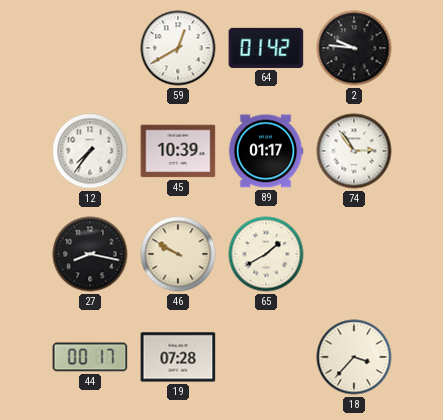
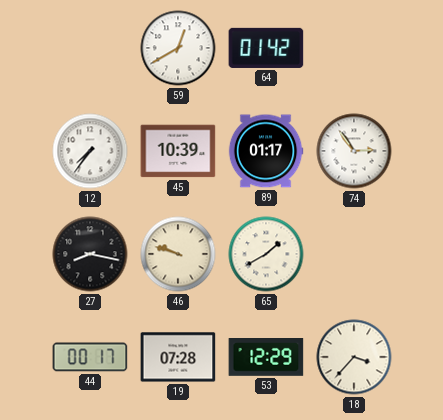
2: 9:46 -> none (354, 48)
46: 9:50 -> 9:48 (178, 254)
53: none -> 12:29 (266, 358)
